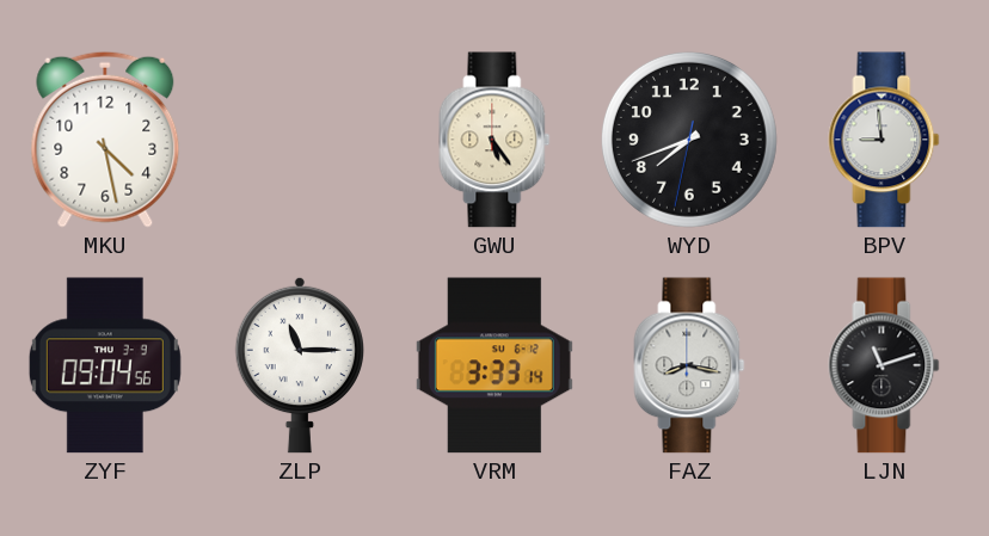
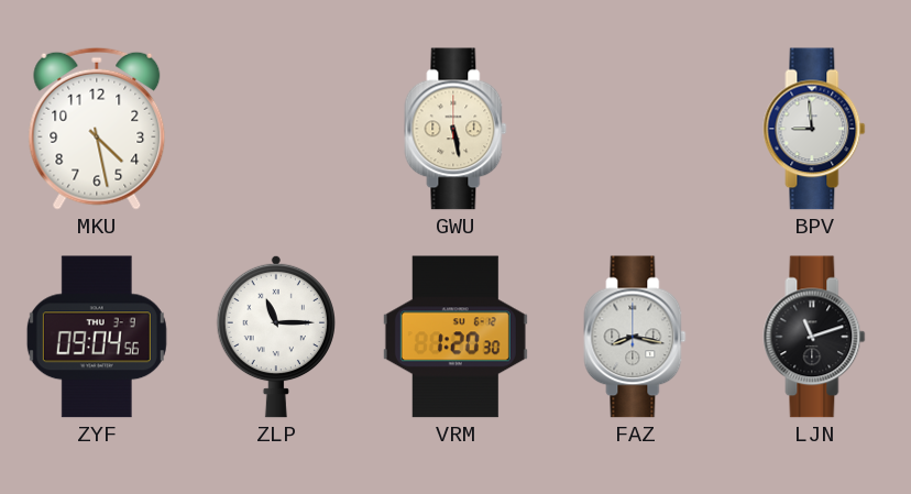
GWU: 5:24 -> 5:28 (455, 129)
WYD: 7:41 -> none (689, 140)
VRM: 3:33 -> 1:20 (455, 337)
